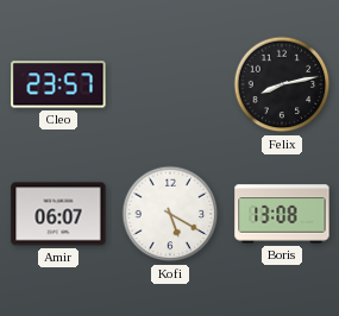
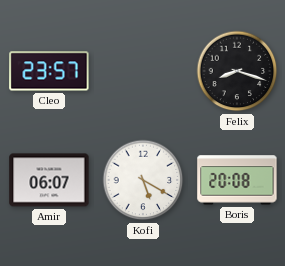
Felix: 8:13 -> 8:18 (237, 71)
Boris: 13:08 -> 20:08 (237, 180)
